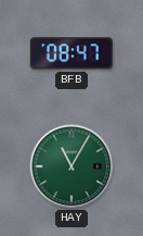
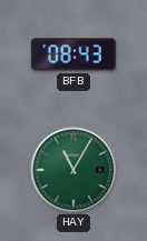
BFB: 08:47 -> 08:43 (73, 54)
